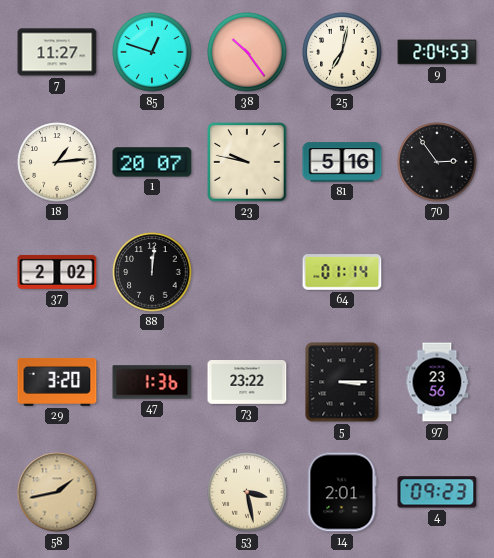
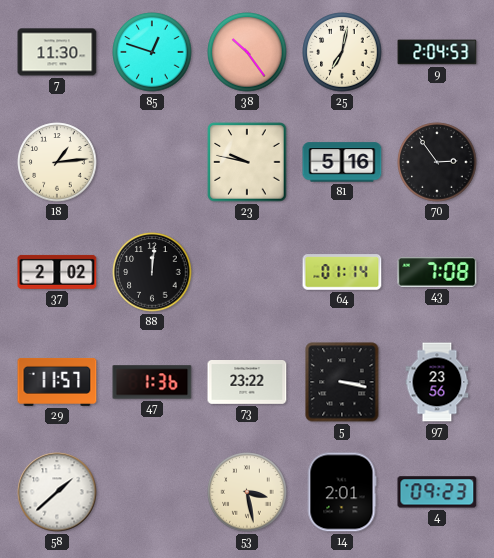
7: 11:27 -> 11:30 (57, 52)
1: 20:07 -> none (152, 162)
43: none -> 7:08 (437, 273)
29: 3:20 -> 11:57 (57, 382)
5: 3:15 -> 3:17 (342, 382)
58: 1:43 -> 1:38 (57, 492)
58 dial: champagne -> white (57, 492)
